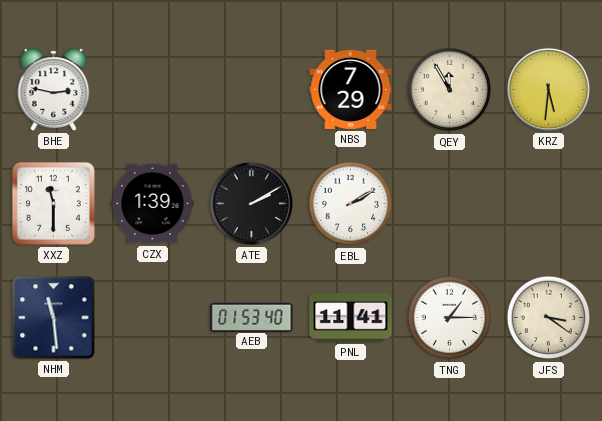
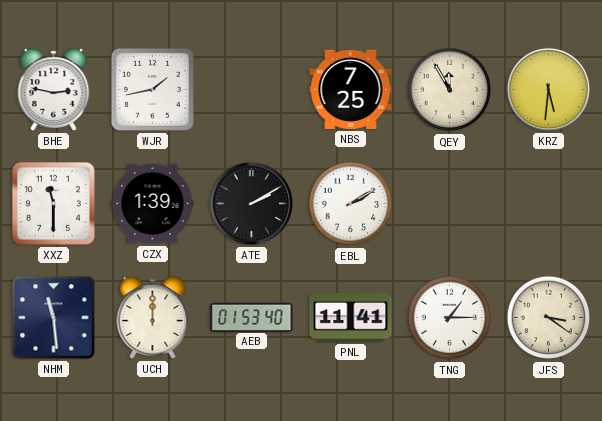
WJR: none -> 1:43 (152, 89)
NBS: 7:29 -> 7:25 (351, 89)
UCH: none -> 12:00 (153, 318)
